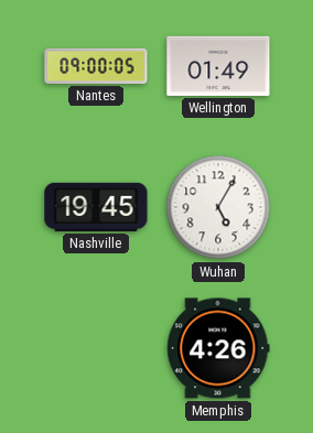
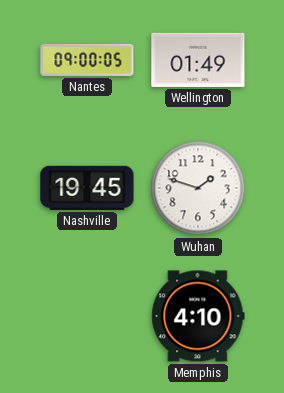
Wuhan: 5:05 -> 1:48 (198, 188)
Memphis: 4:26 -> 4:10 (198, 316)
